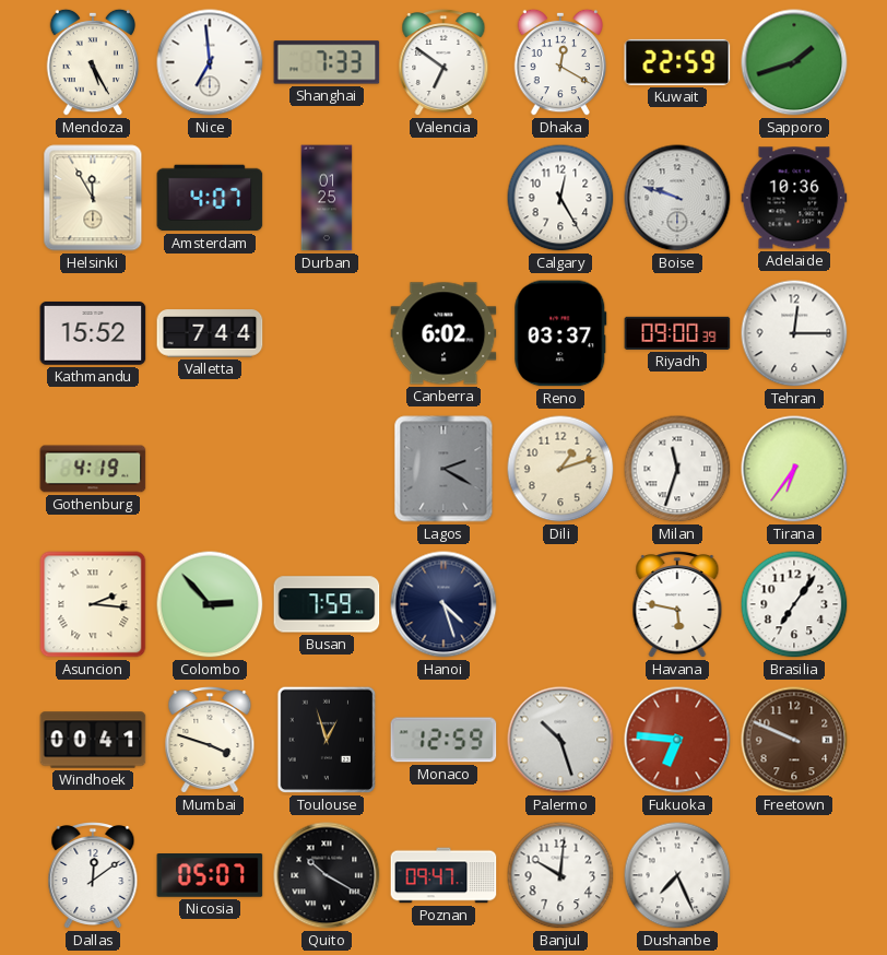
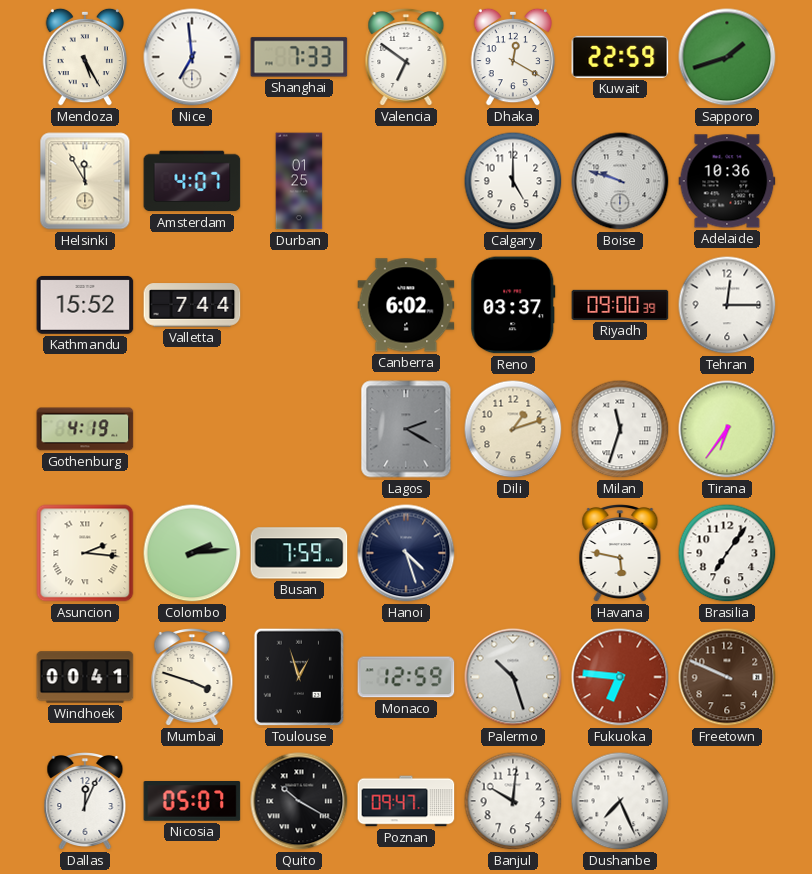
Calgary: 12:25 -> 5:00 (513, 181)
Colombo: 2:53 -> 2:14 (192, 553)
Dallas: 12:09 -> 12:04 (85, 802)
